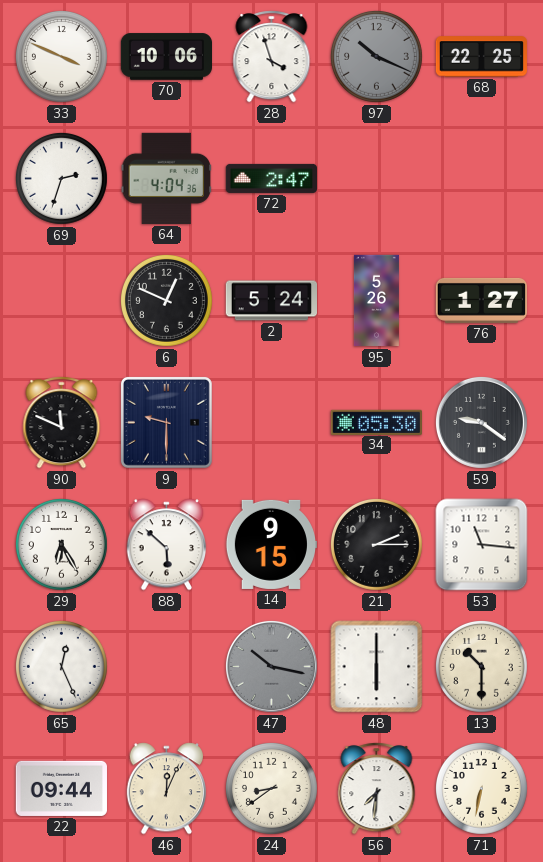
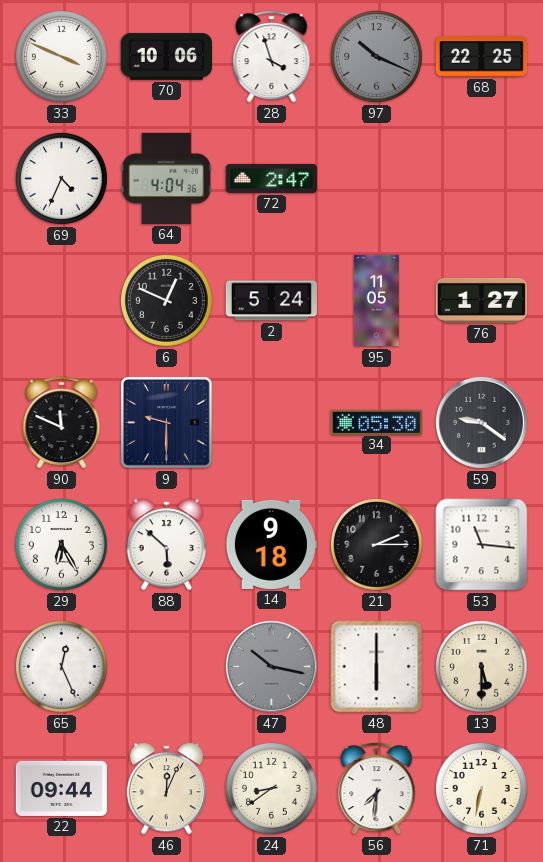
69: 2:33 -> 4:34 (61, 178)
95: 5:26 -> 11:05 (376, 301)
14: 9:15 -> 9:18 (270, 544)
13: 10:30 -> 5:30 (481, 666)
